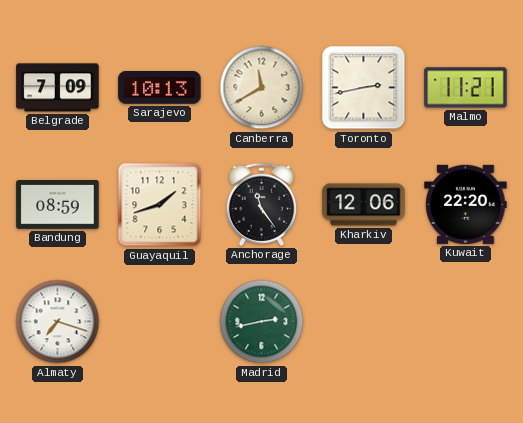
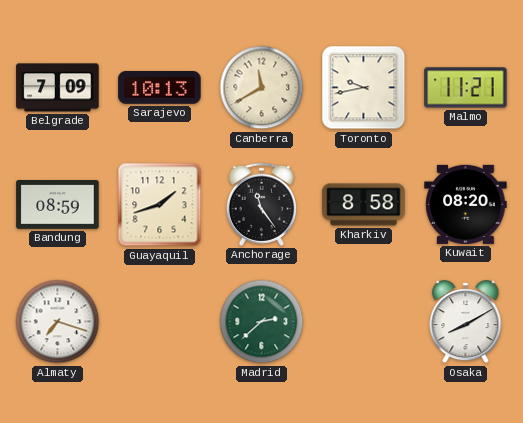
Toronto: 2:43 -> 9:43 (364, 88)
Kharkiv: 12:06 -> 8:58 (364, 205)
Kuwait: 22:20 -> 08:20 (466, 204)
Madrid: 2:43 -> 2:38 (262, 322)
Osaka: none -> 8:10 (466, 322)
